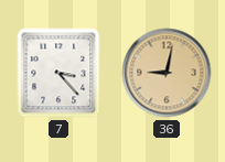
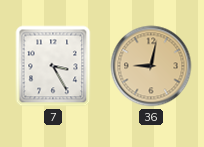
7: 3:23 -> 3:25 (53, 66)
